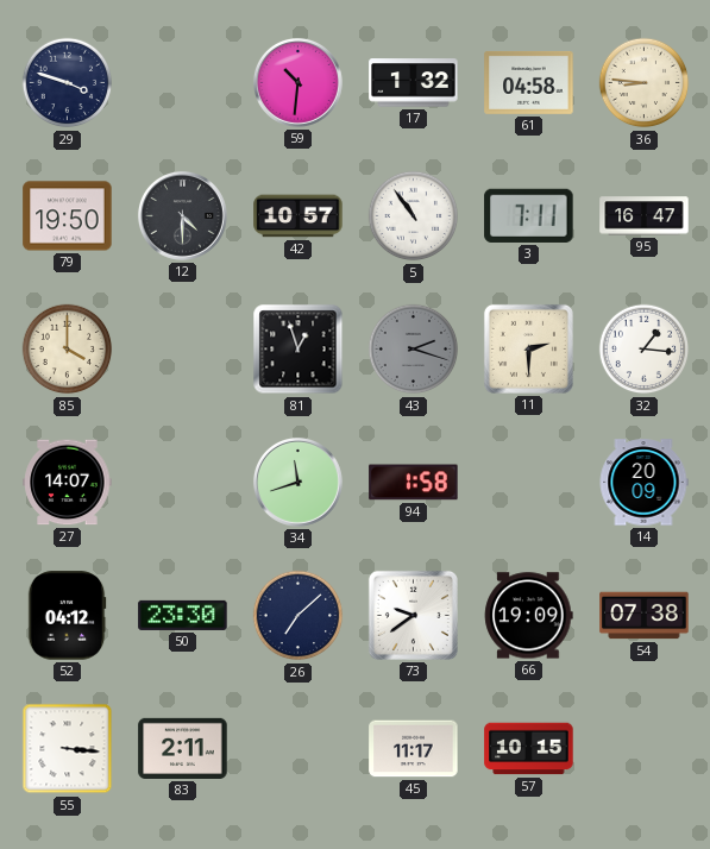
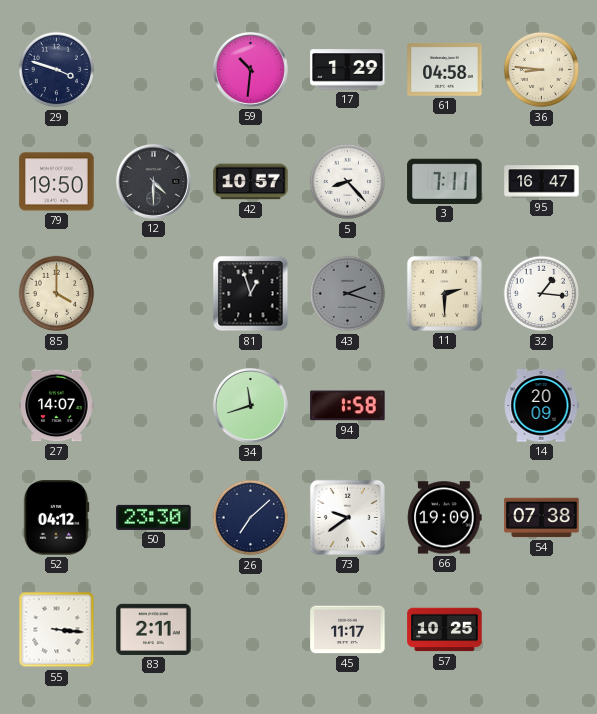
17: 1:32 -> 1:29 (348, 70)
5: 10:54 -> 8:23 (348, 182)
57: 10:15 -> 10:25 (445, 630)
